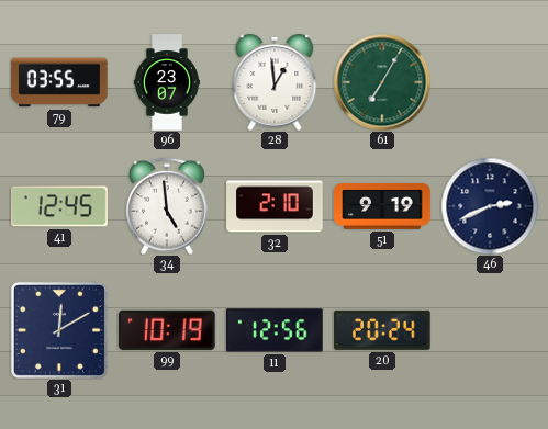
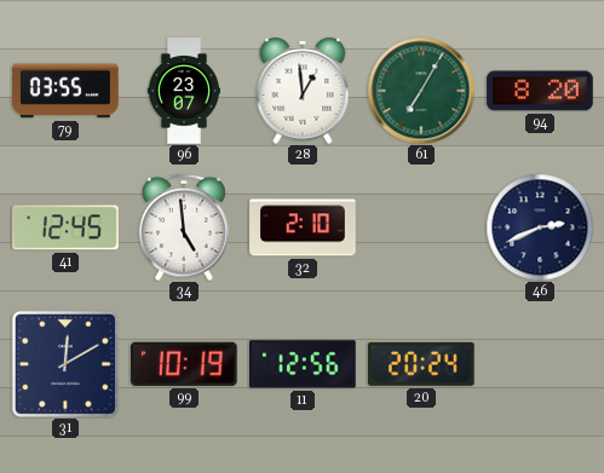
94: none -> 8:20 (540, 91)
51: 9:19 -> none (382, 206)
